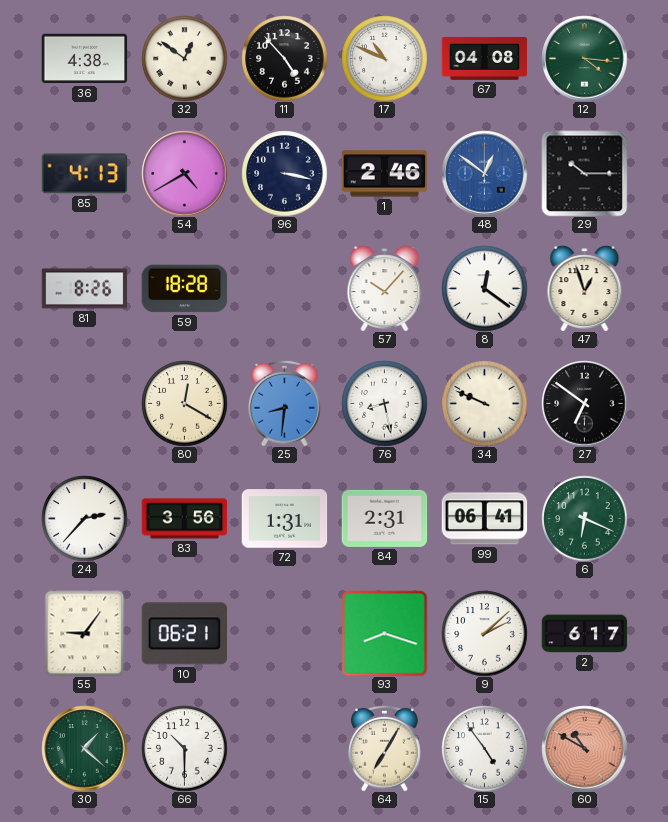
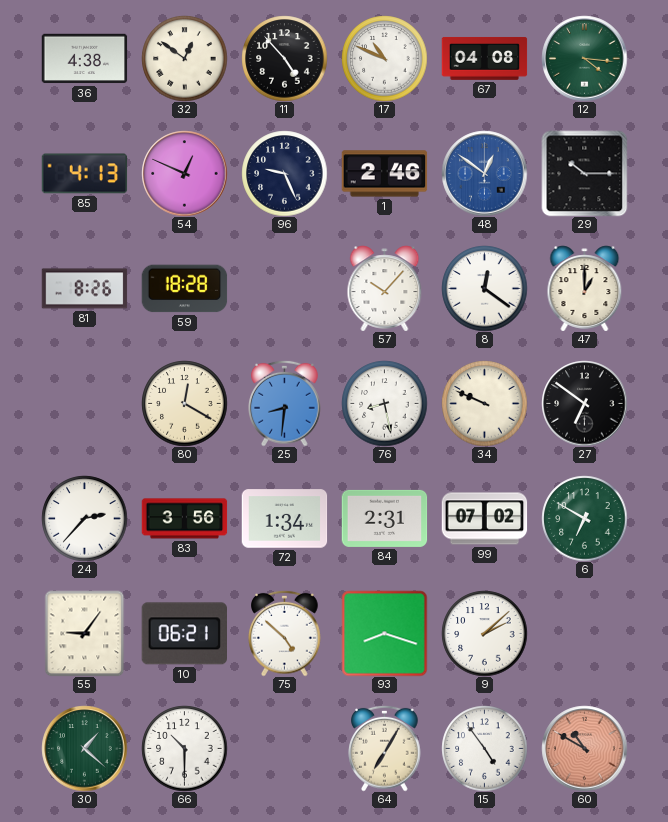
54: 4:40 -> 12:49 (184, 173)
96: 3:17 -> 9:26 (284, 173)
47: 12:57 -> 1:00 (585, 288)
72: 1:31 -> 1:34 (284, 519)
99: 06:41 -> 07:02 (484, 519)
6: 6:19 -> 6:50 (584, 518)
75: none -> 4:52 (285, 633)
2: 6:17 -> none (584, 634)
